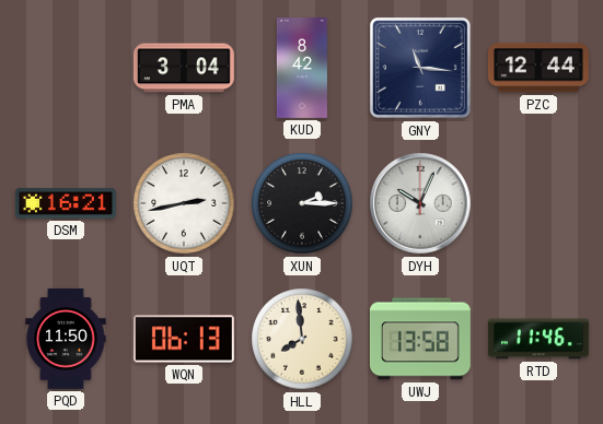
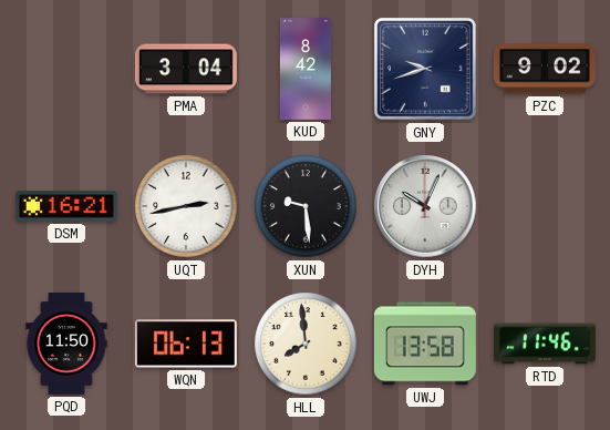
GNY: 11:16 -> 9:42 (425, 69)
PZC: 12:44 -> 9:02 (545, 69)
XUN: 2:15 -> 9:29 (306, 206)
